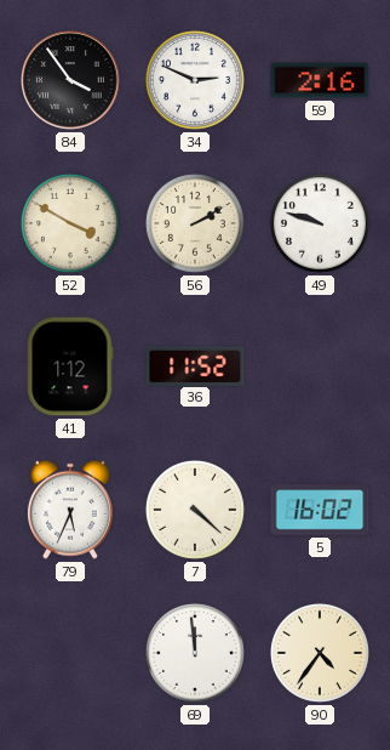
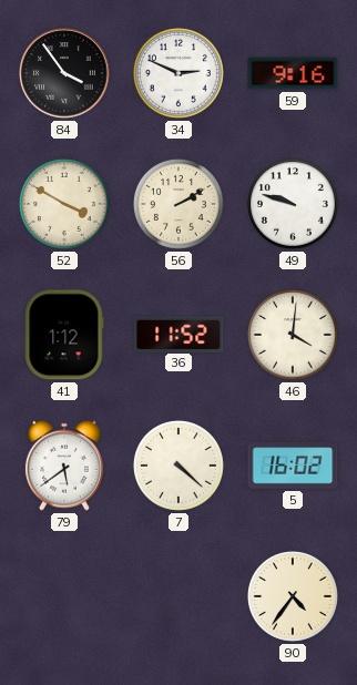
59: 2:16 -> 9:16 (293, 73)
46: none -> 4:01 (293, 335)
79: 5:34 -> 5:39 (64, 466)
69: 11:59 -> none (195, 653)
